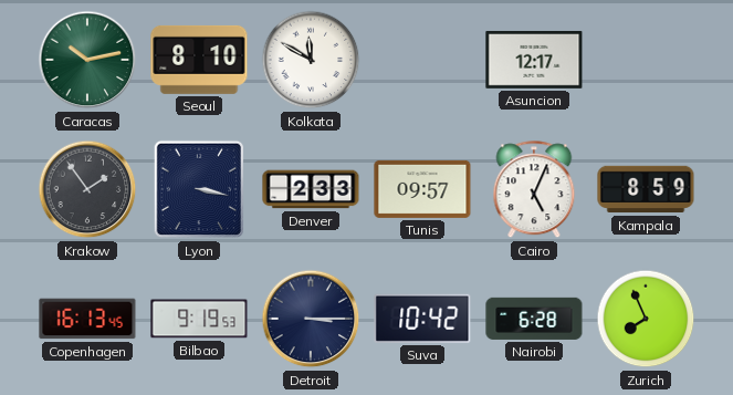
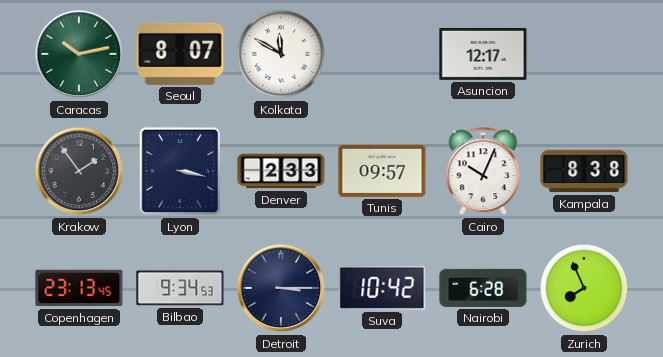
Seoul: 8:10 -> 8:07 (180, 54)
Cairo: 5:04 -> 10:04 (483, 172)
Kampala: 8:59 -> 8:38 (584, 171)
Copenhagen: 16:13 -> 23:13 (79, 288)
Bilbao: 9:19 -> 9:34 (180, 288)
